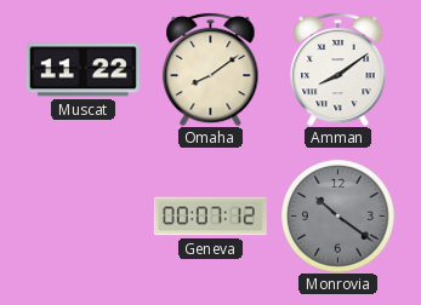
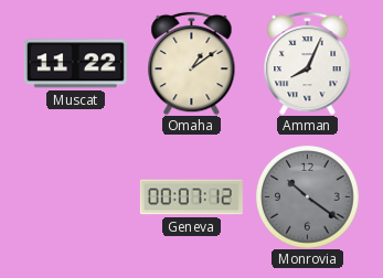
Omaha: 8:09 -> 1:09 (192, 63)
Amman: 8:09 -> 8:04 (308, 63)
